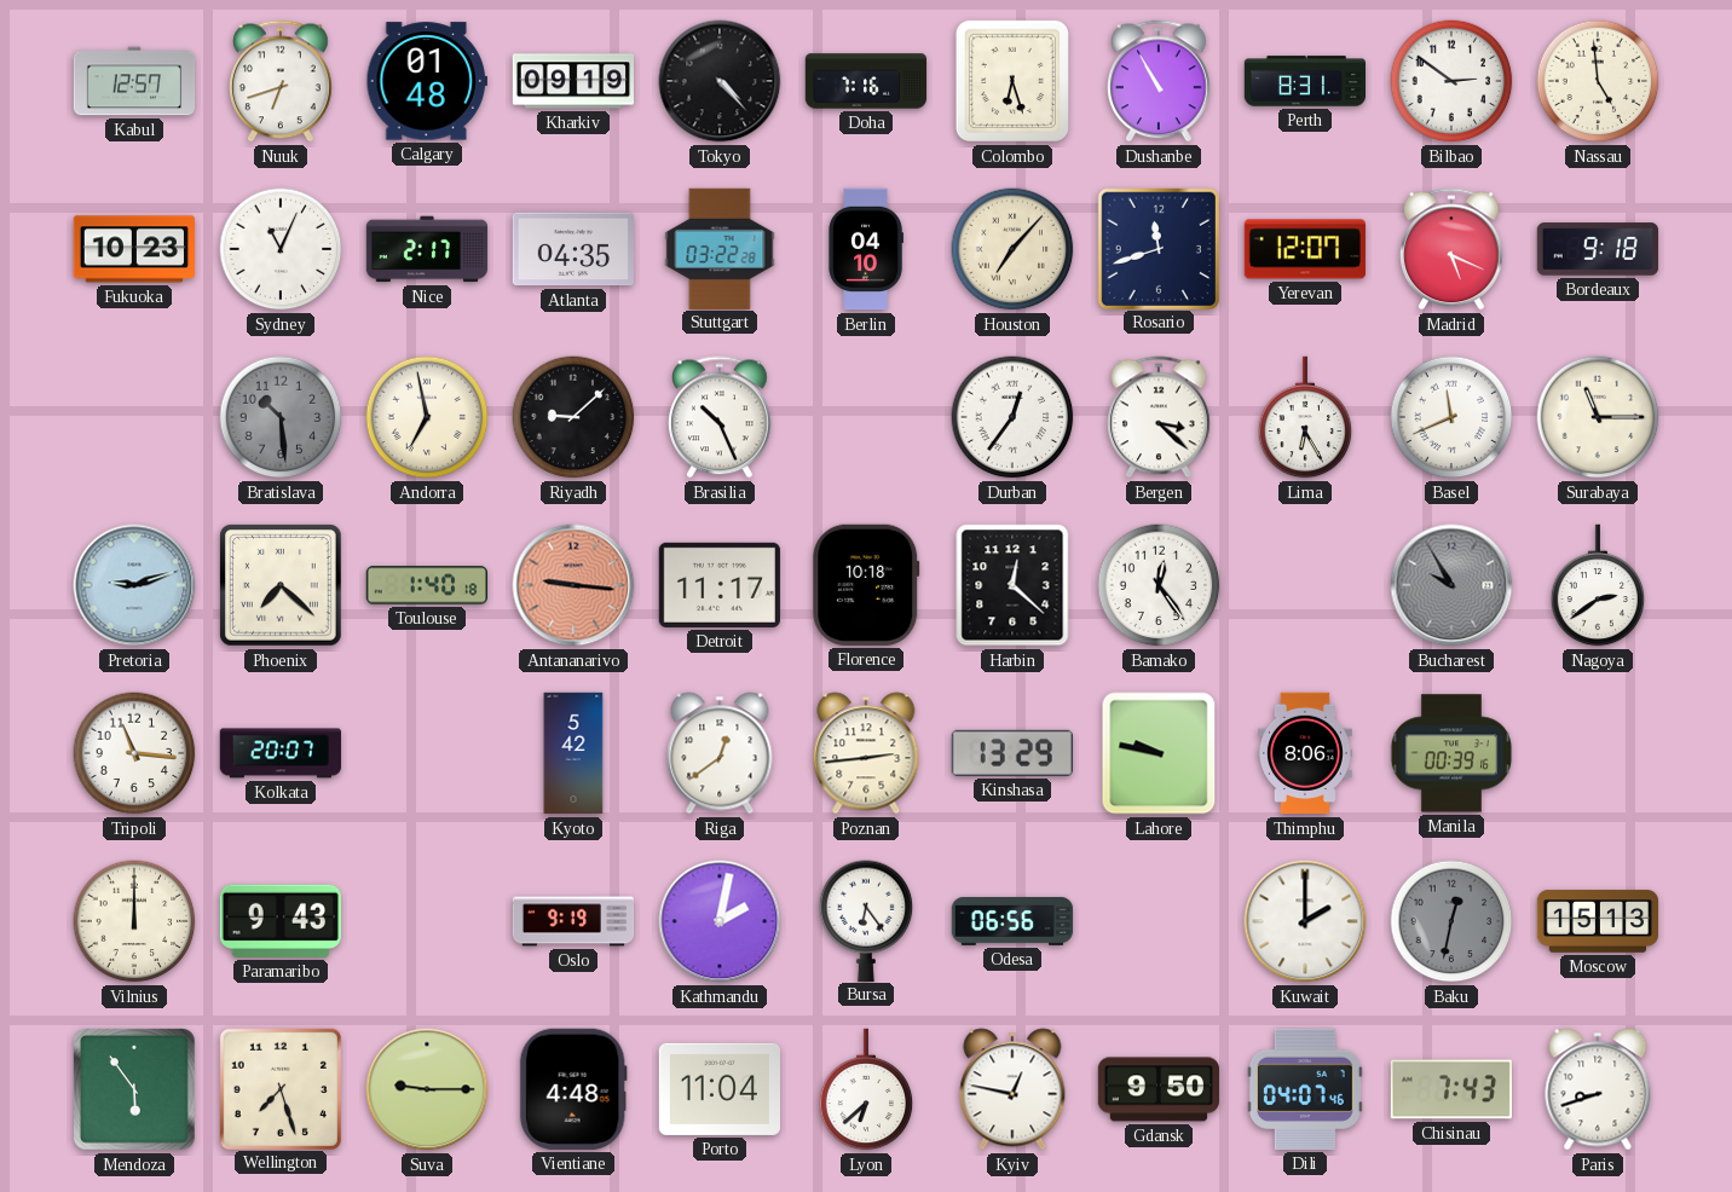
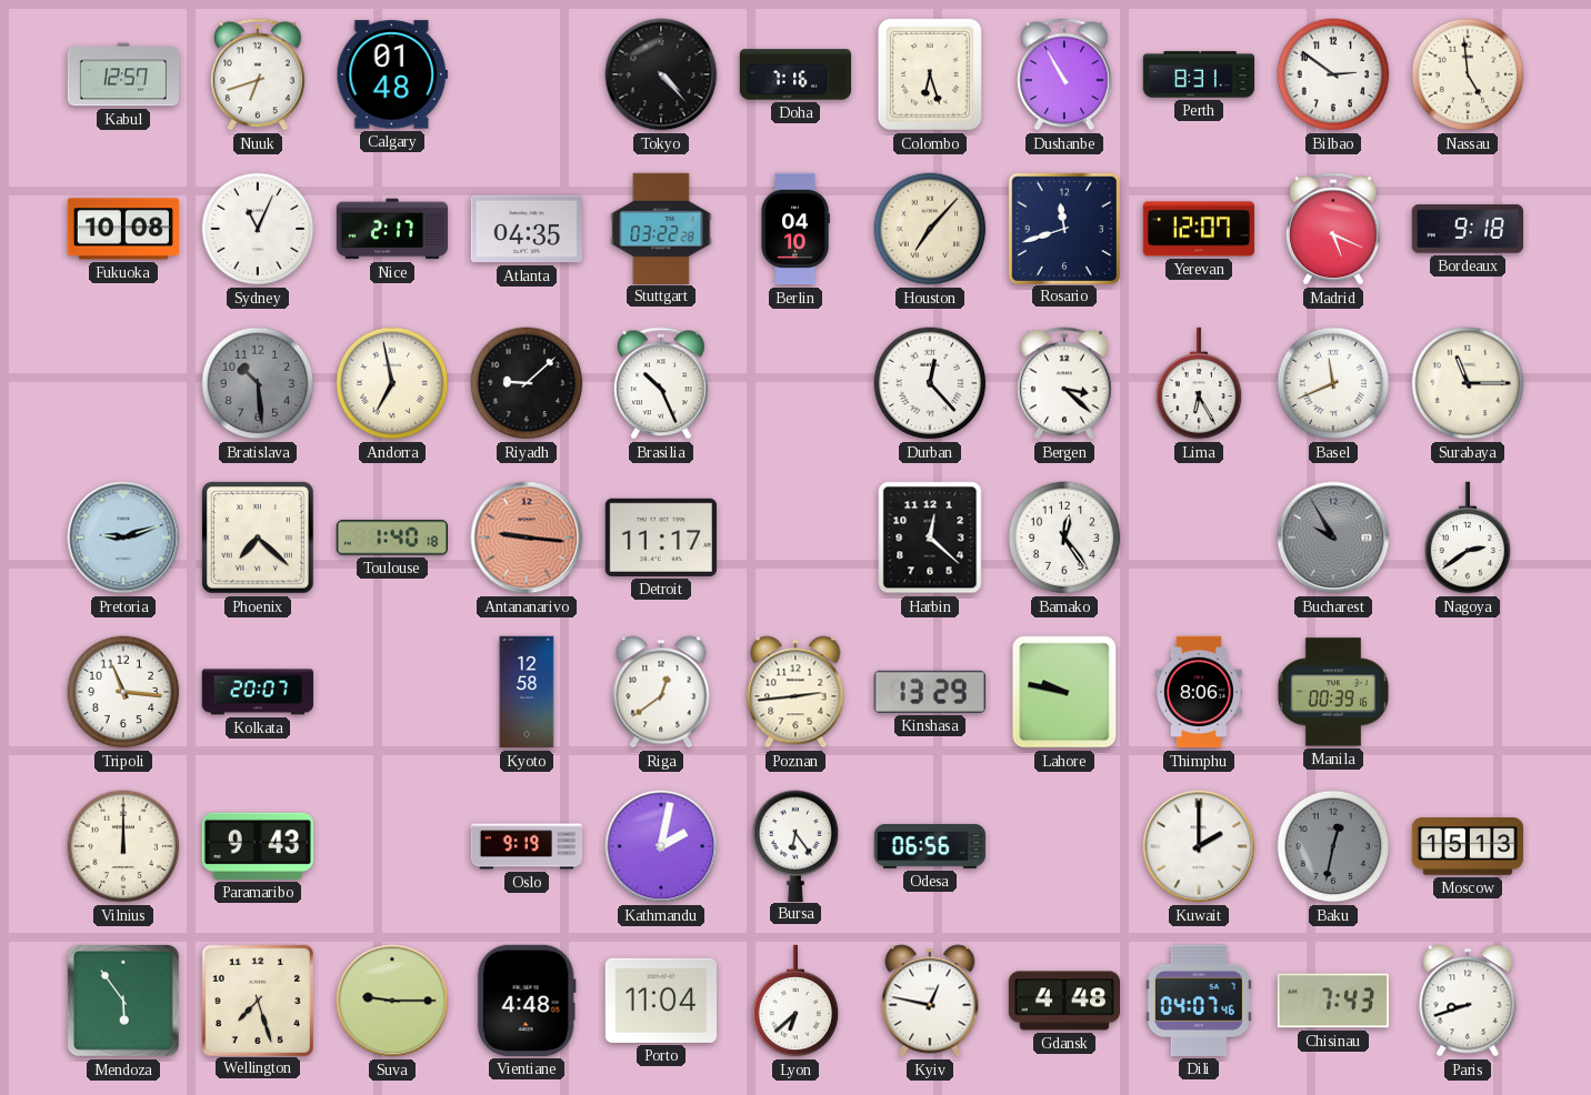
Kharkiv: 09:19 -> none (572, 81)
Fukuoka: 10:23 -> 10:08 (122, 229)
Durban: 12:36 -> 12:23 (930, 383)
Florence: 10:18 -> none (866, 585)
Kyoto: 5:42 -> 12:58 (527, 692)
Gdansk: 9:50 -> 4:48 (1063, 1001)
